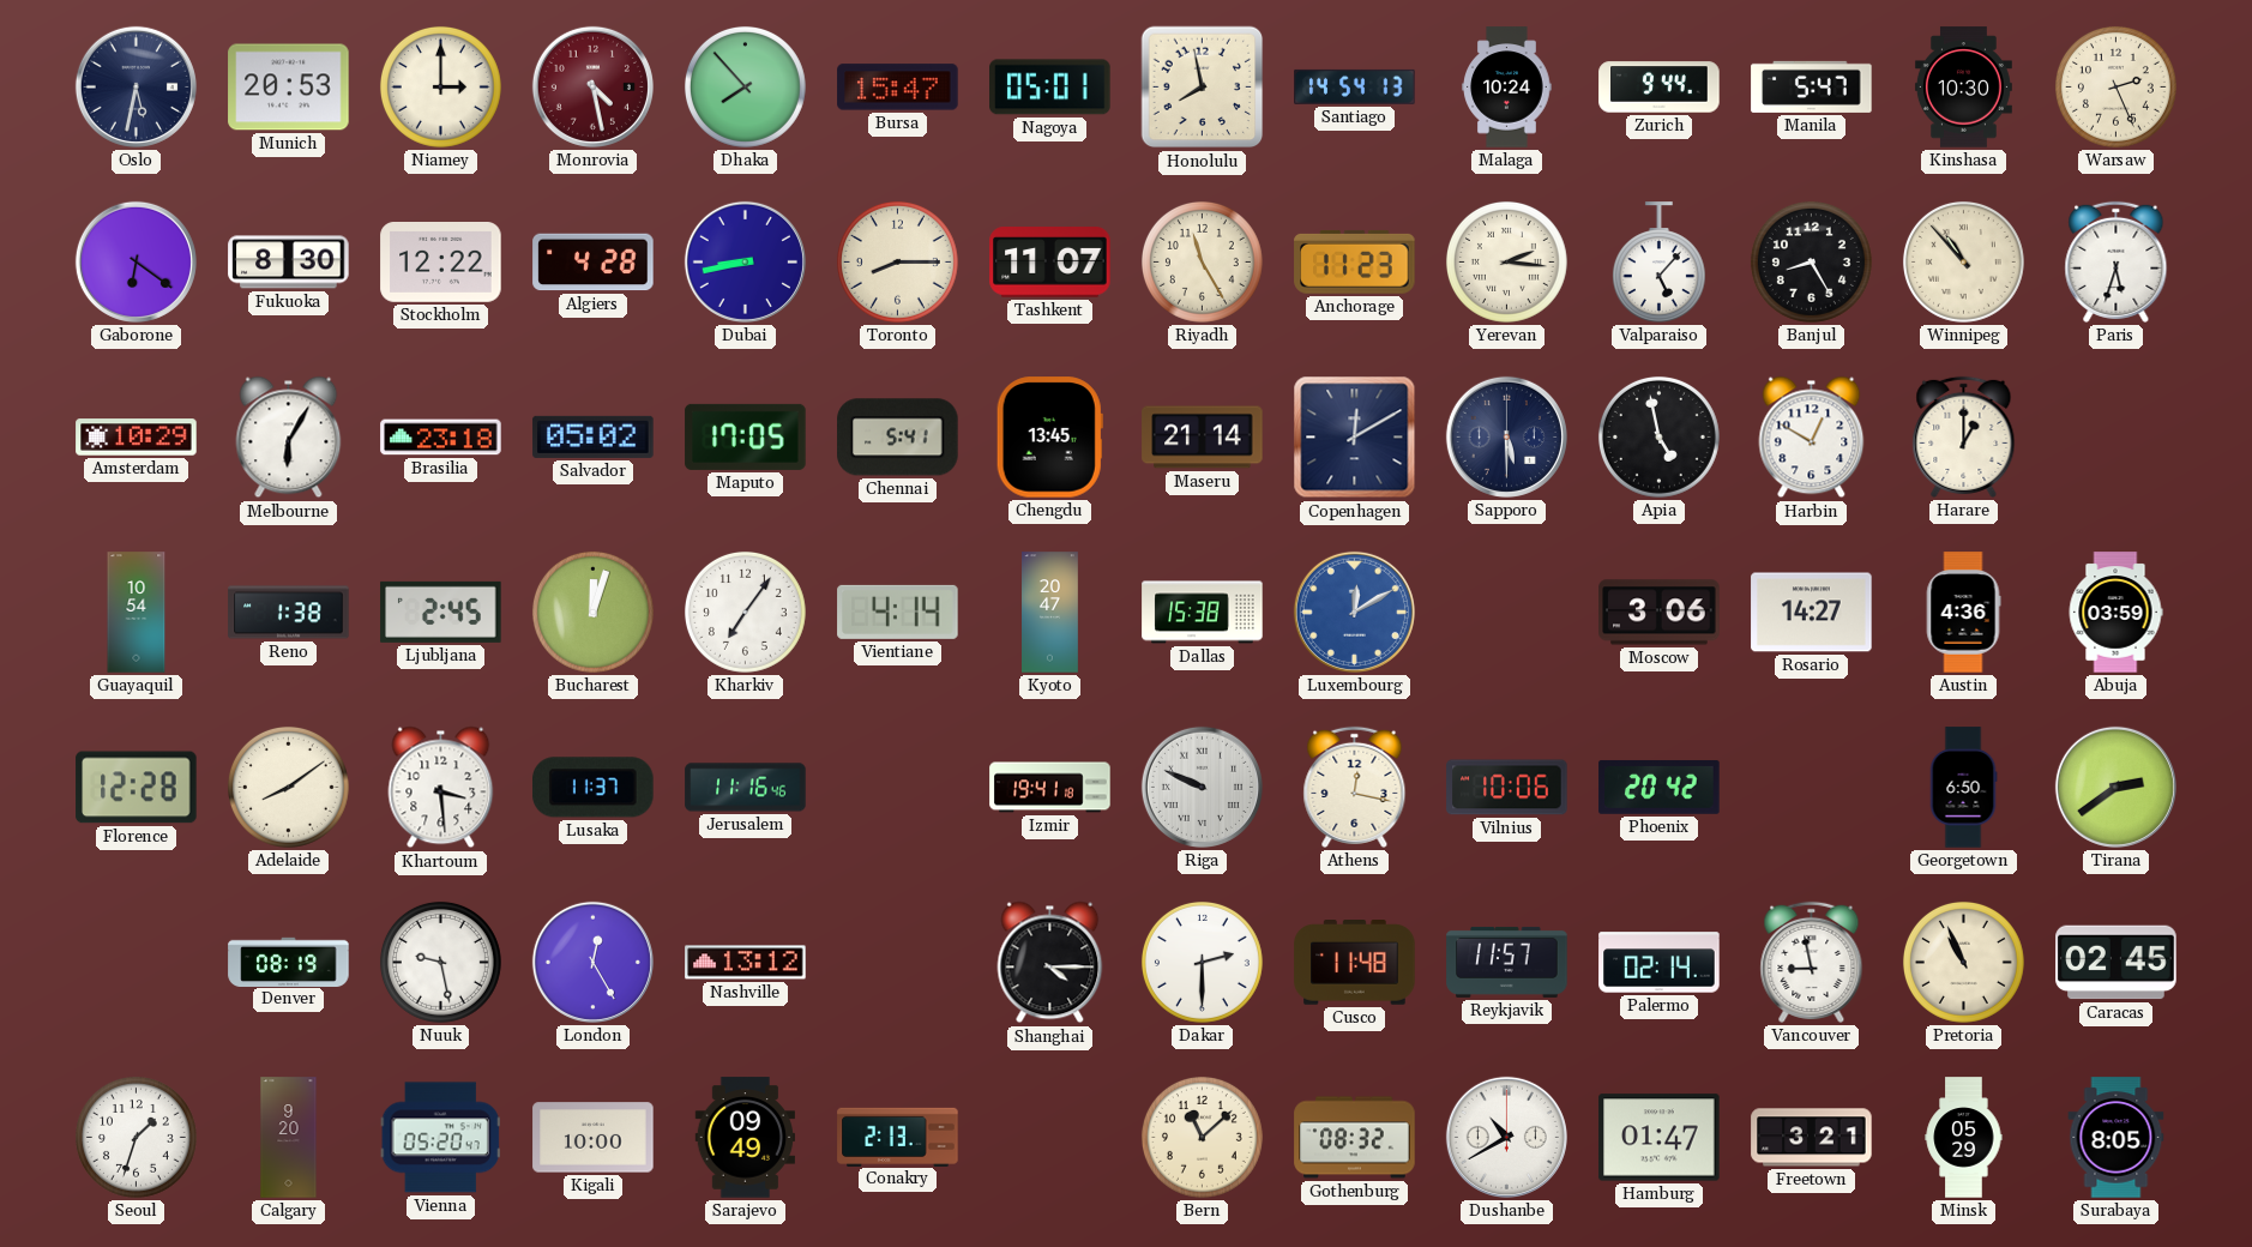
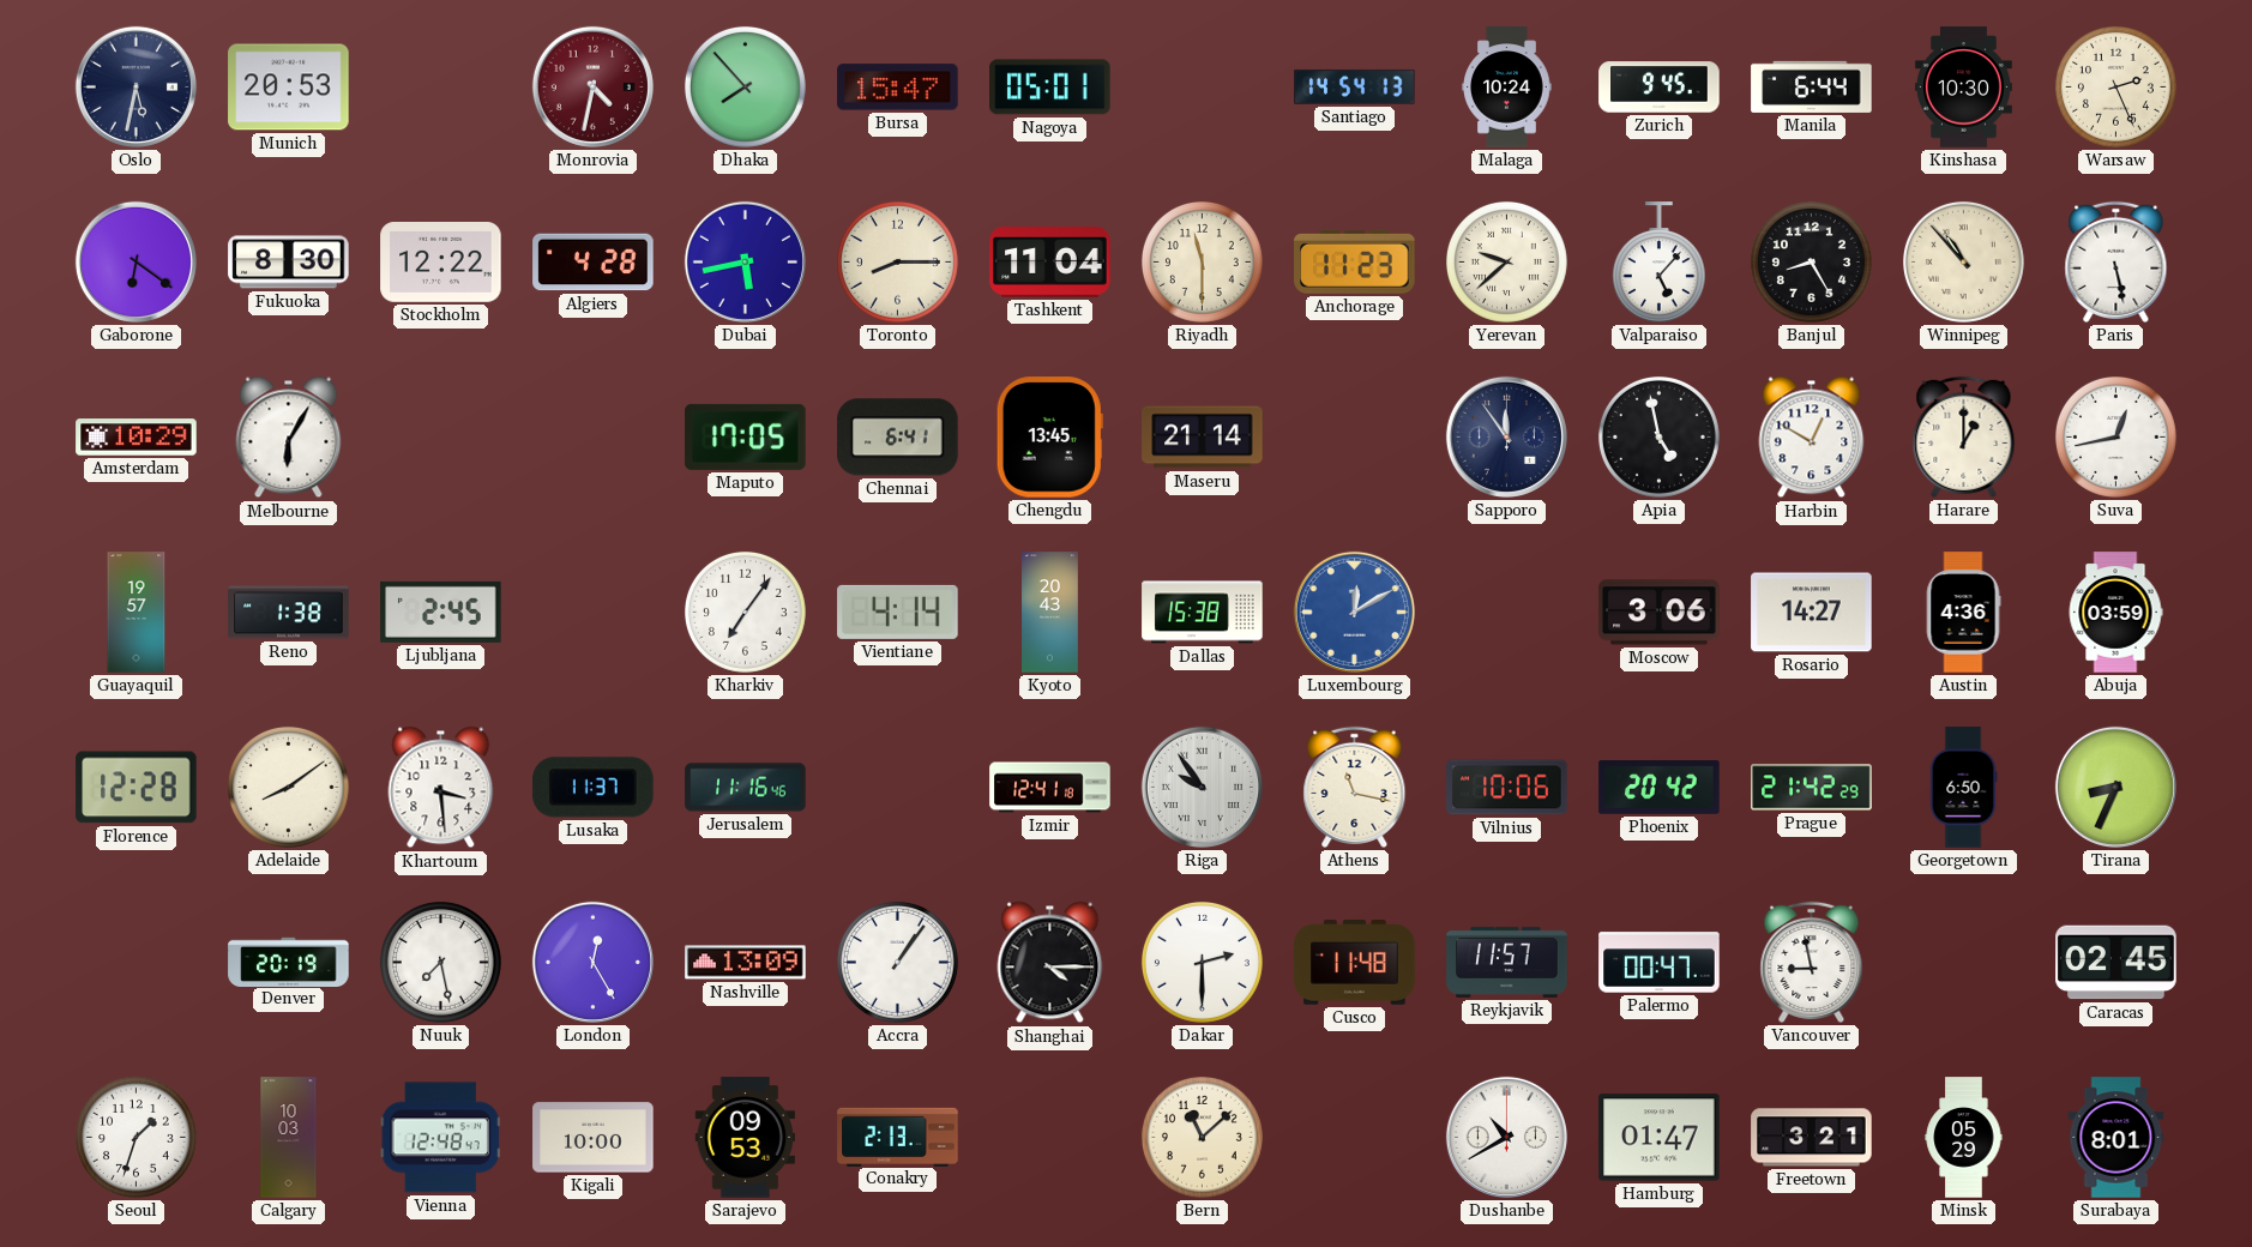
Niamey: 3:00 -> none (440, 86)
Monrovia: 4:28 -> 4:32 (592, 86)
Honolulu: 7:58 -> none (1203, 88)
Zurich: 9:44 -> 9:45 (1660, 88)
Manila: 5:47 -> 6:44 (1812, 86)
Dubai: 8:43 -> 5:43 (745, 261)
Tashkent: 11:07 -> 11:04 (1050, 263)
Riyadh: 11:25 -> 11:30 (1202, 261)
Yerevan: 2:16 -> 9:38 (1506, 261)
Paris: 5:33 -> 5:28 (2116, 261)
Brasilia: 23:18 -> none (441, 438)
Salvador: 05:02 -> none (594, 436)
Chennai: 5:41 -> 6:41 (898, 438)
Copenhagen: 12:10 -> none (1355, 438)
Sapporo: 5:30 -> 11:54 (1506, 436)
Suva: none -> 12:43 (2115, 436)
Guayaquil: 10:54 -> 19:57 (137, 613)
Bucharest: 12:03 -> none (592, 612)
Kyoto: 20:47 -> 20:43 (1050, 613)
Izmir: 19:41 -> 12:41 (1050, 788)
Riga: 9:49 -> 9:54 (1202, 787)
Athens: 12:17 -> 11:17 (1355, 787)
Prague: none -> 21:42 (1812, 788)
Tirana: 2:39 -> 8:34 (2115, 787)
Denver: 08:19 -> 20:19 (289, 962)
Nuuk: 9:28 -> 7:28 (440, 962)
Nashville: 13:12 -> 13:09 (746, 963)
Accra: none -> 1:06 (897, 962)
Palermo: 02:14 -> 00:47 (1660, 963)
Pretoria: 10:56 -> none (1963, 962)
Calgary: 9:20 -> 10:03 (289, 1138)
Vienna: 05:20 -> 12:48 (440, 1138)
Sarajevo: 09:49 -> 09:53 (746, 1138)
Gothenburg: 08:32 -> none (1355, 1138)
Surabaya: 8:05 -> 8:01 (2116, 1138)
